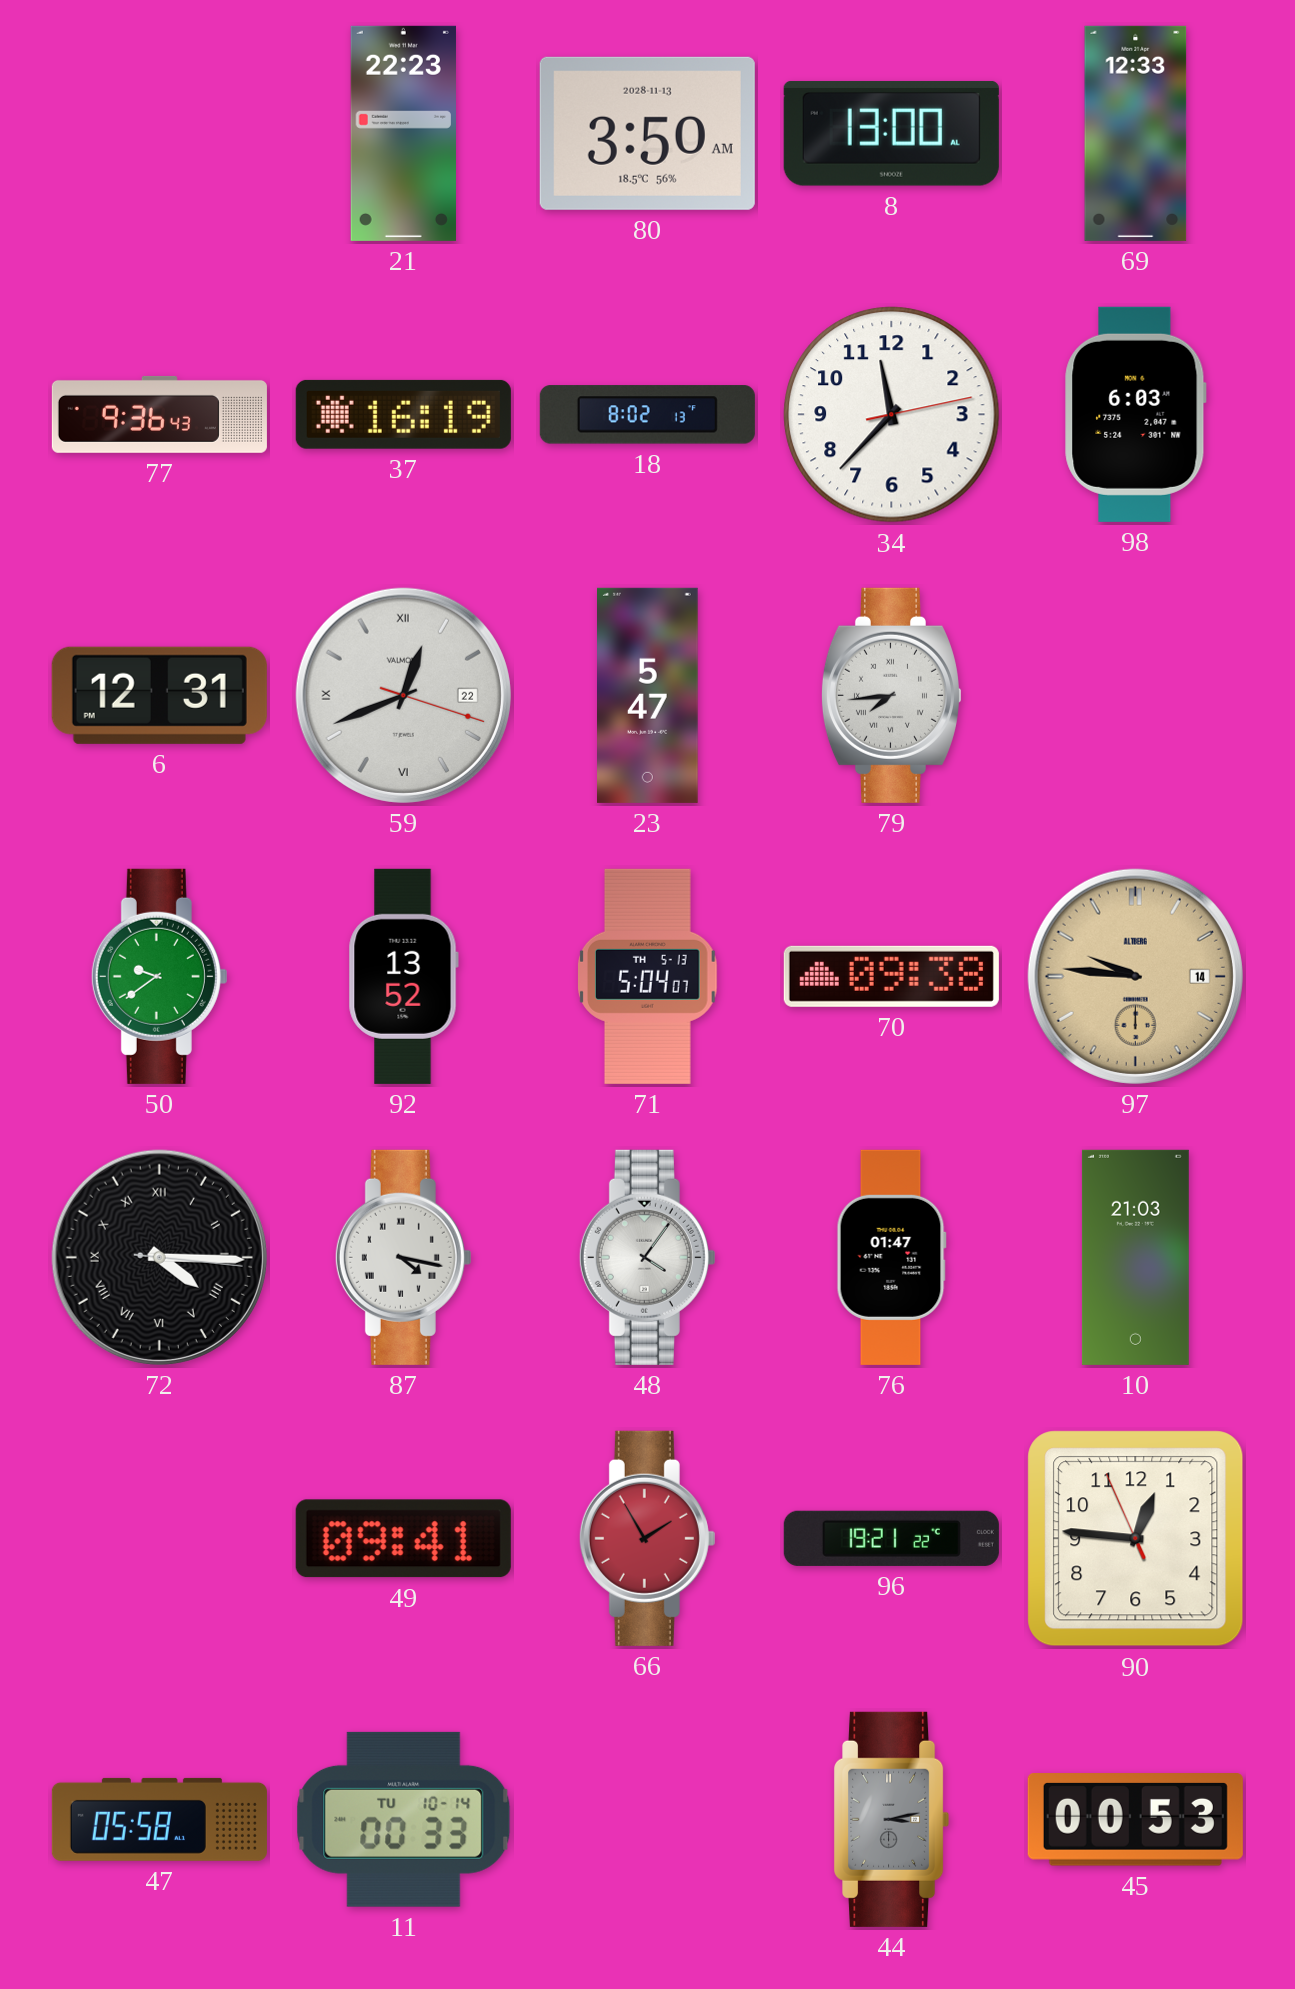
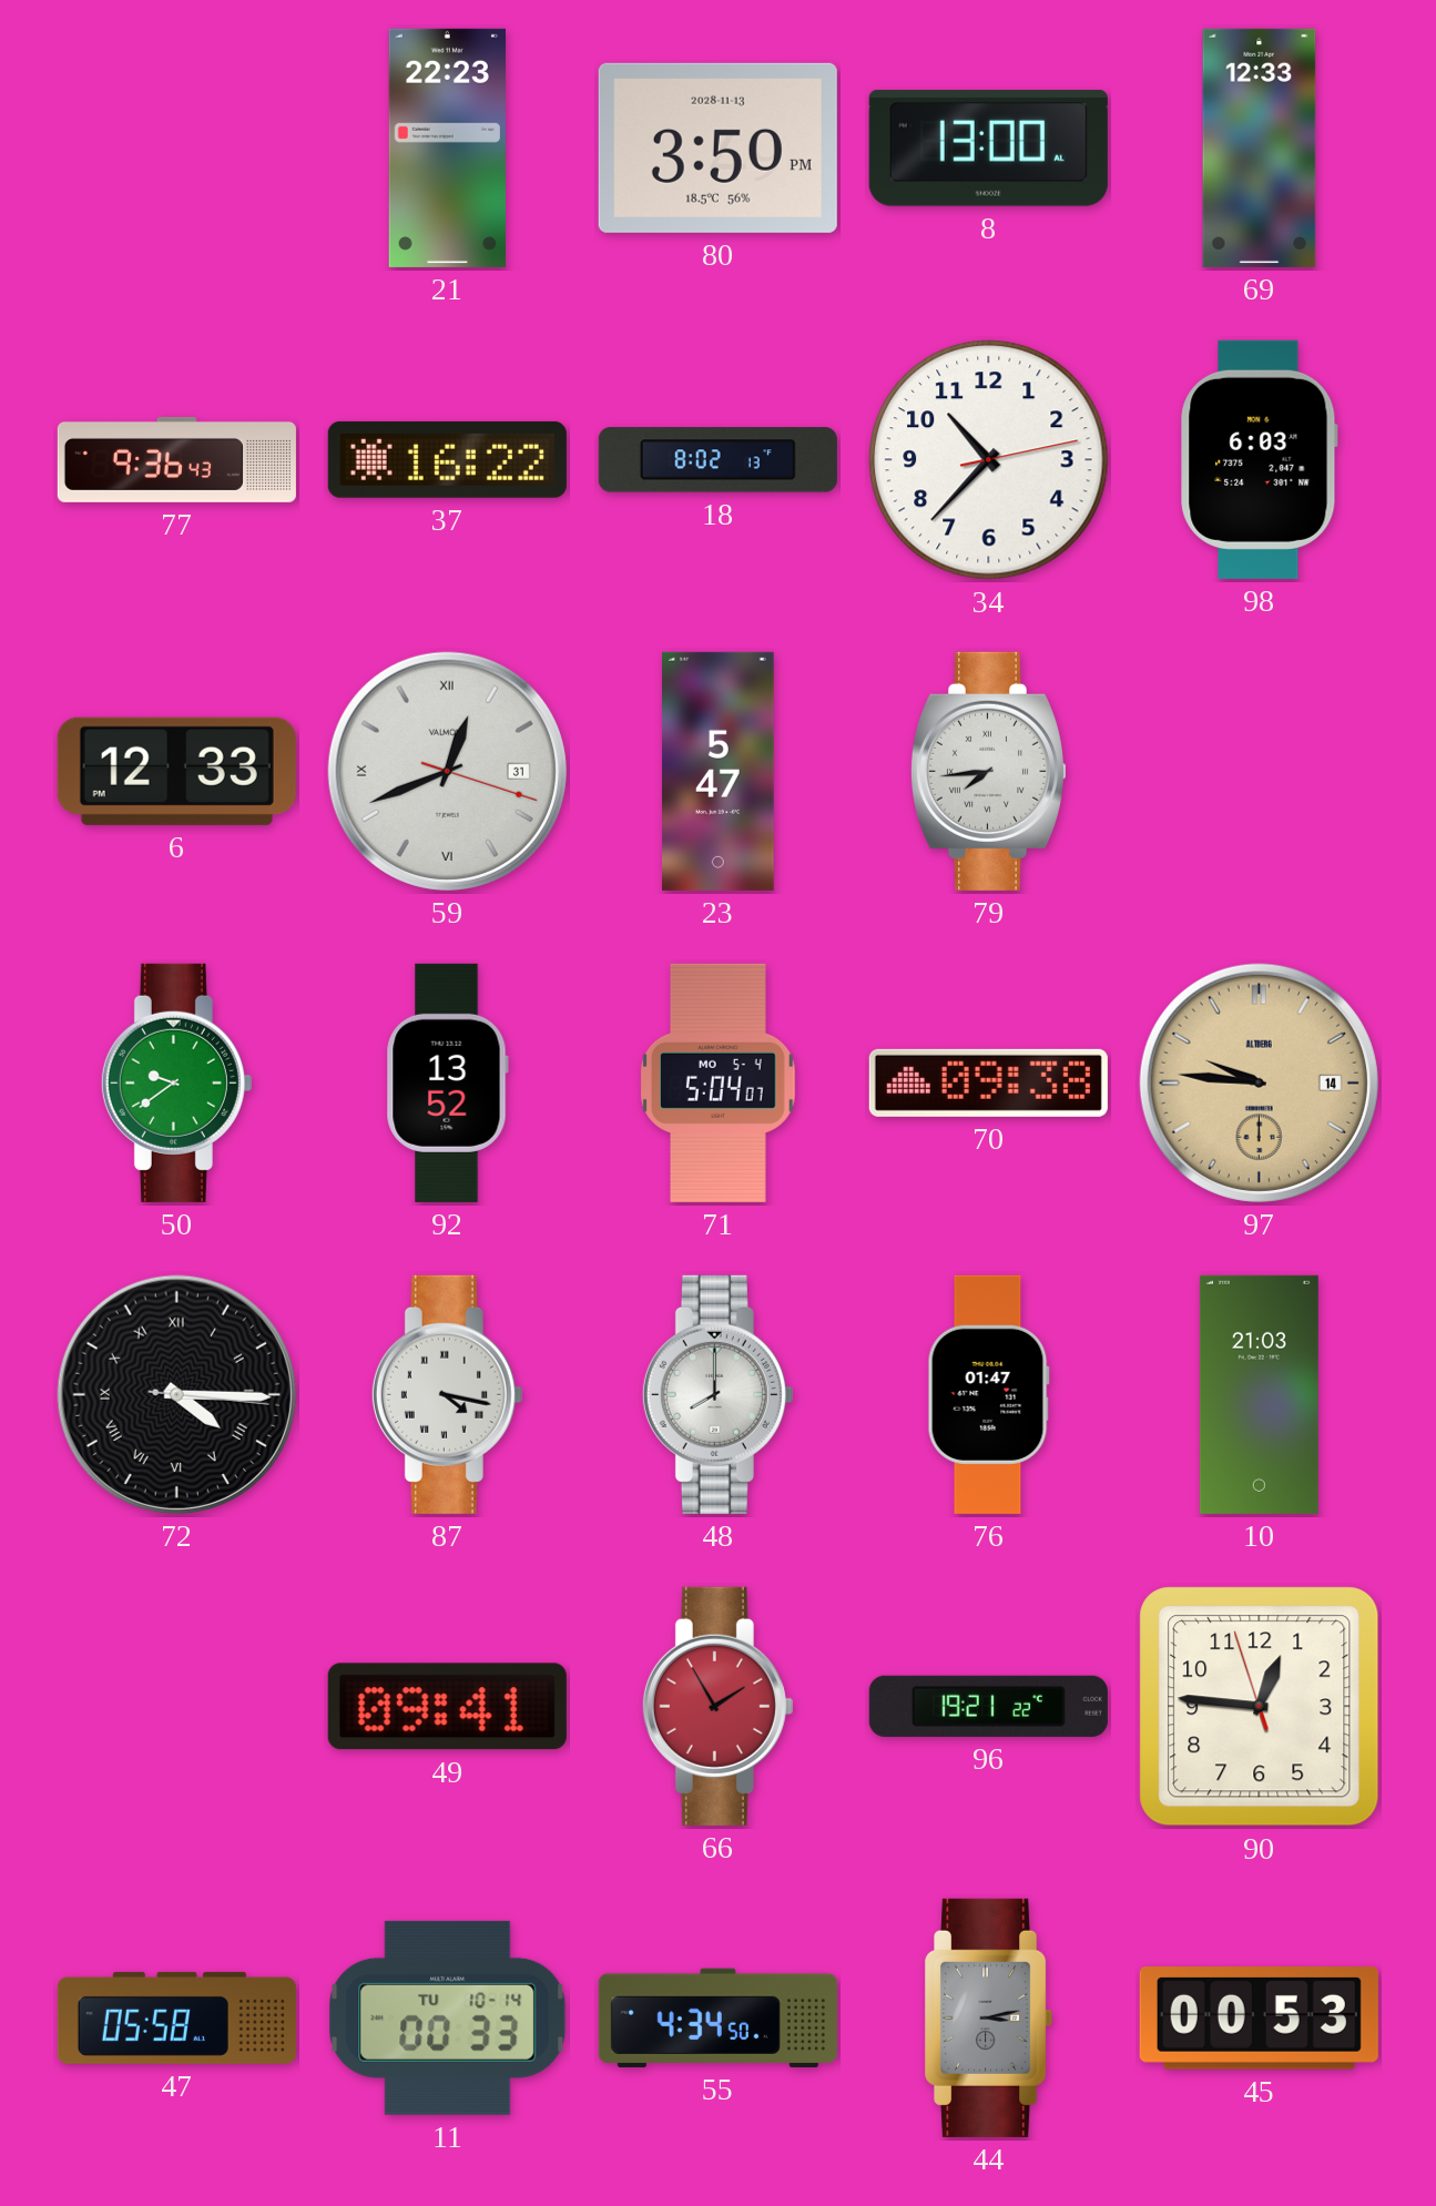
80: 3:50 AM -> 3:50 PM (717, 148)
37: 16:19 -> 16:22 (447, 459)
34: 11:37 -> 10:37 (989, 460)
6: 12:31 -> 12:33 (176, 771)
59 date: 22 -> 31 (447, 771)
71 date: TH 5-13 -> MO 5-4 (719, 1082)
48: 4:06 -> 8:00 (717, 1394)
90: 12:45:56 -> 12:45:57 (1260, 1707)
55: none -> 4:34 (717, 2017)
